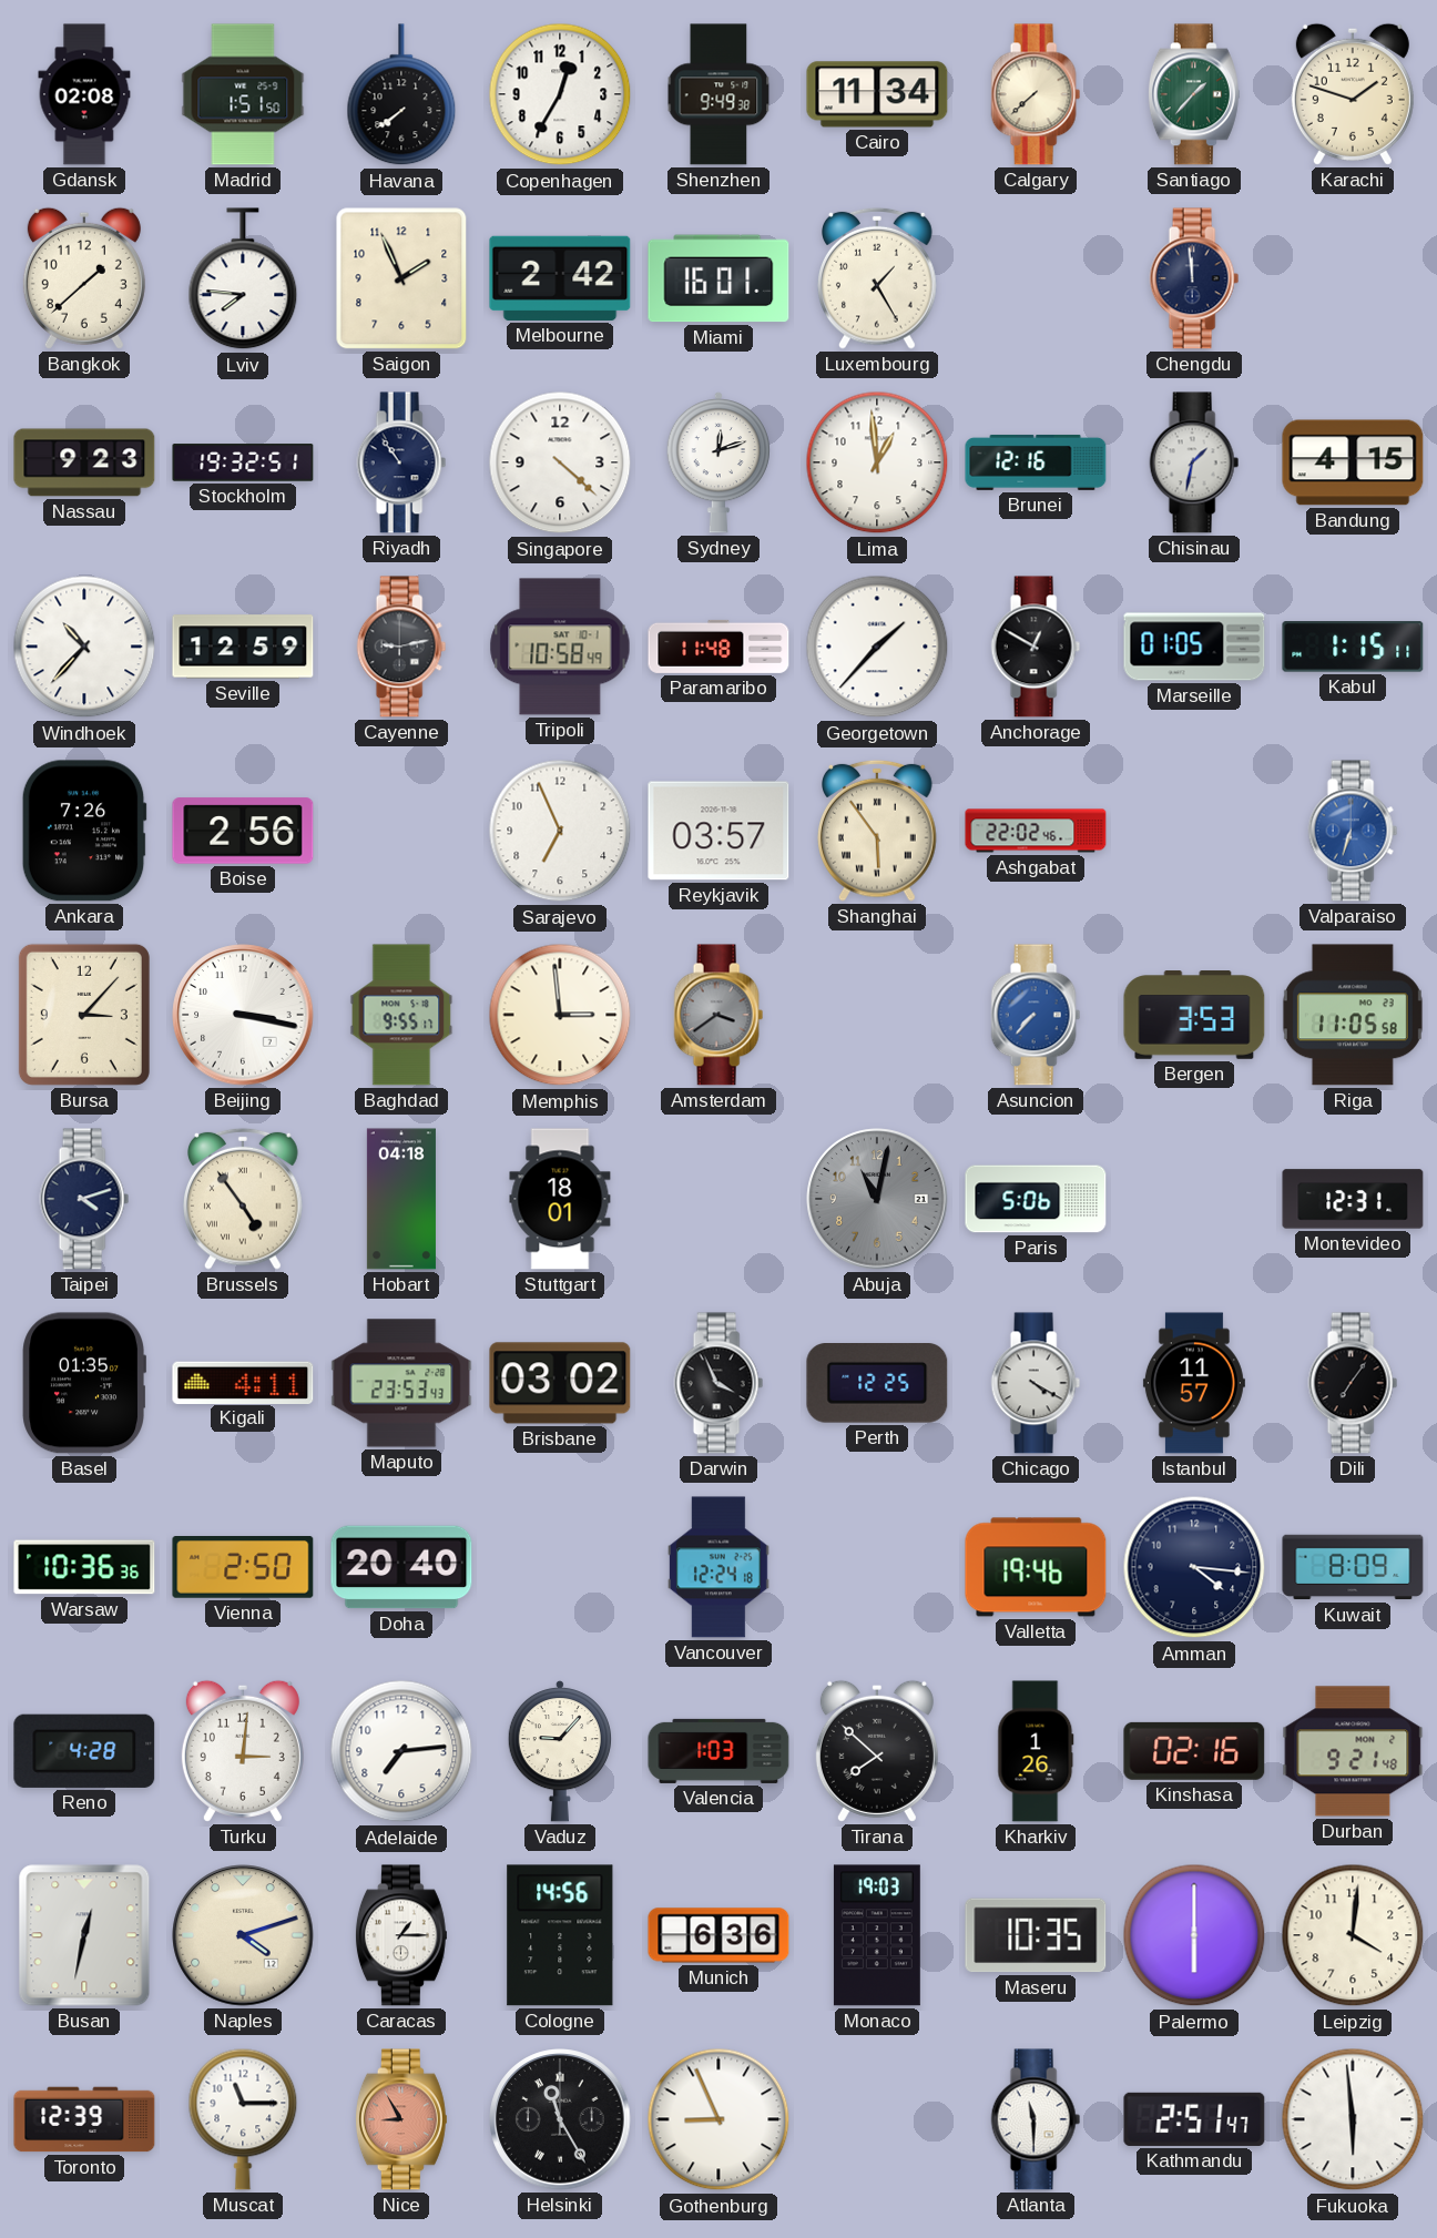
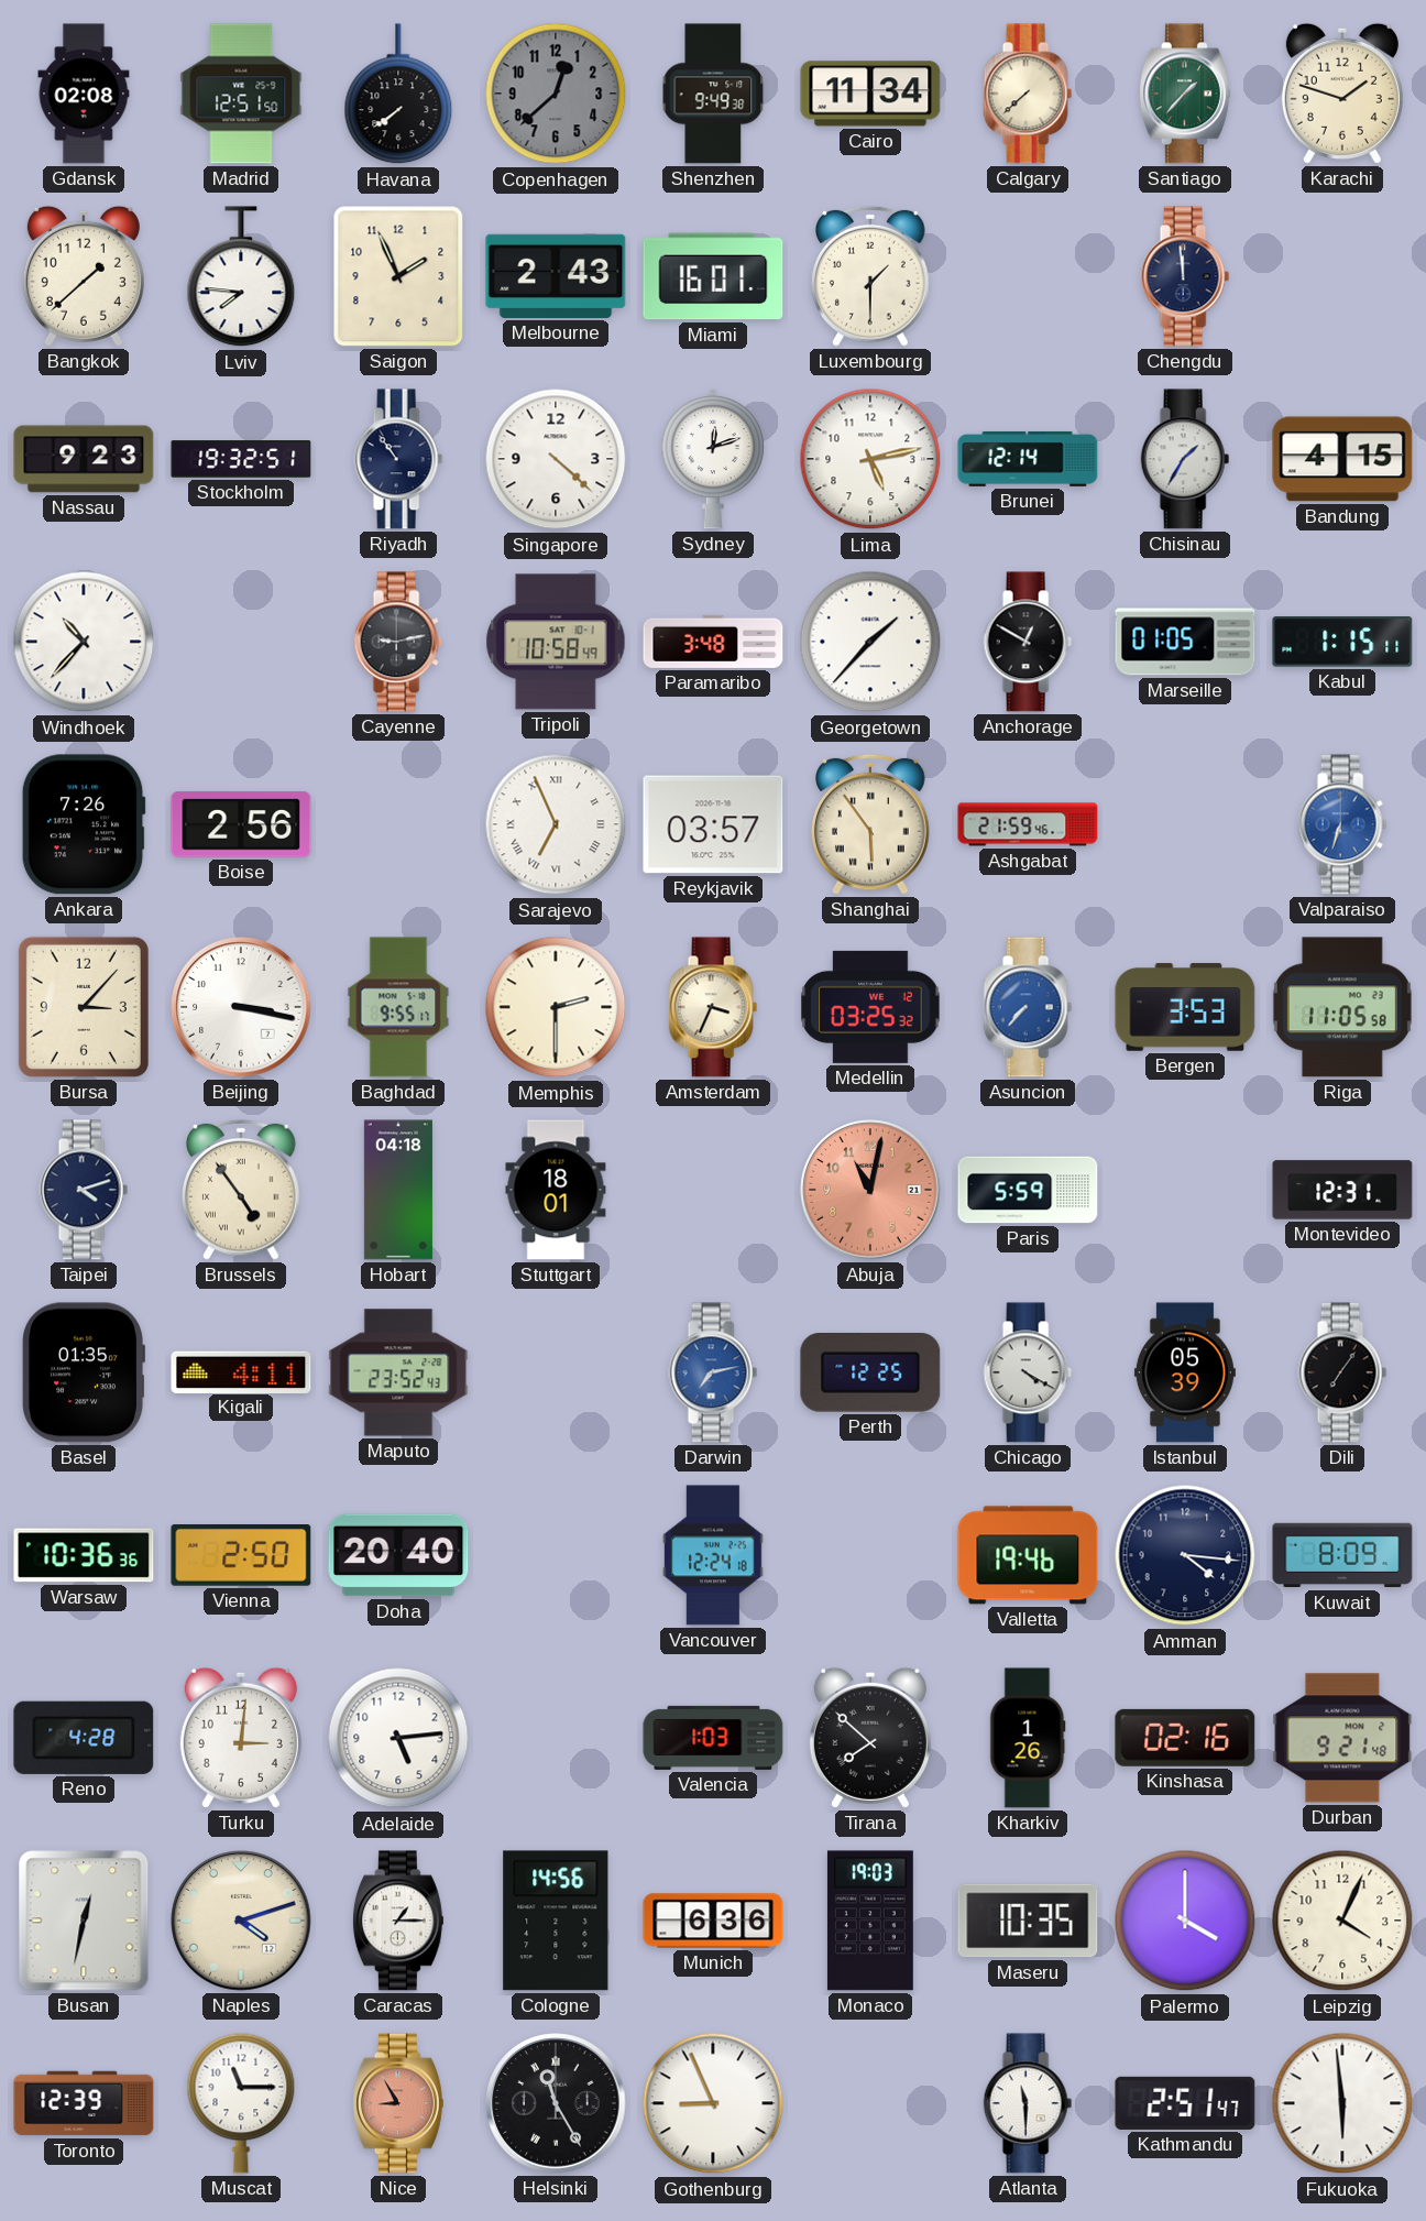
Madrid: 1:51 -> 12:51 (241, 94)
Copenhagen: 12:35 -> 12:38 (556, 94)
Copenhagen dial: white -> grey (556, 94)
Melbourne: 2:42 -> 2:43 (556, 276)
Luxembourg: 1:25 -> 1:30 (871, 276)
Lima: 12:59 -> 5:13 (870, 459)
Brunei: 12:16 -> 12:14 (1028, 459)
Chisinau: 1:32 -> 1:35 (1185, 459)
Seville: 12:59 -> none (243, 647)
Paramaribo: 11:48 -> 3:48 (713, 642)
Sarajevo numerals: Arabic -> Roman (556, 824)
Ashgabat: 22:02 -> 21:59 (1028, 824)
Memphis: 2:59 -> 2:30 (556, 1007)
Amsterdam: 3:39 -> 3:34 (713, 1007)
Amsterdam dial: grey -> cream (713, 1007)
Medellin: none -> 03:25 (870, 1007)
Abuja dial: grey -> salmon (870, 1190)
Paris: 5:06 -> 5:59 (1028, 1190)
Maputo: 23:53 -> 23:52 (398, 1372)
Brisbane: 03:02 -> none (560, 1383)
Darwin: 3:56 -> 7:13 (713, 1372)
Darwin dial: black -> blue (713, 1372)
Istanbul: 11:57 -> 05:39 (1185, 1372)
Adelaide: 7:14 -> 5:14 (398, 1738)
Vaduz: 9:07 -> none (559, 1751)
Palermo: 6:00 -> 4:00 (1185, 1921)
Leipzig: 4:01 -> 4:04 (1342, 1921)
